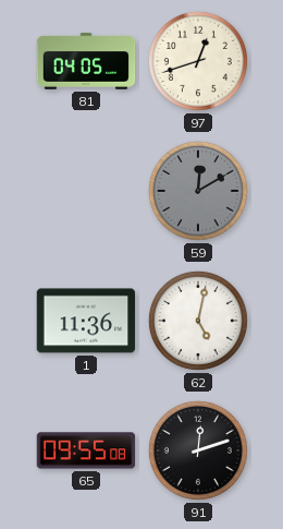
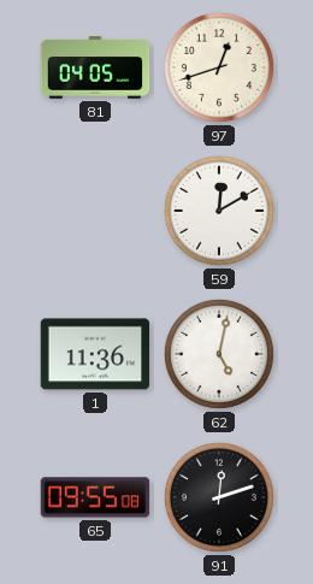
59 dial: grey -> white (219, 211)
